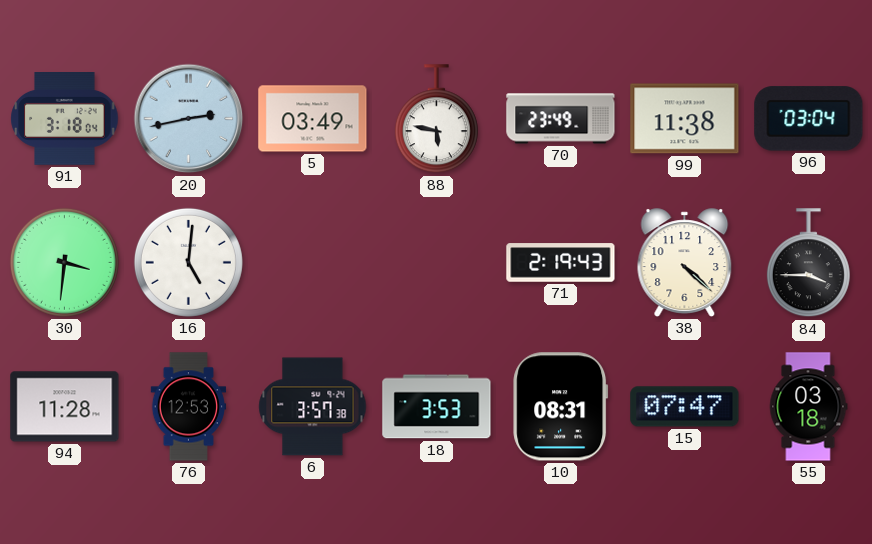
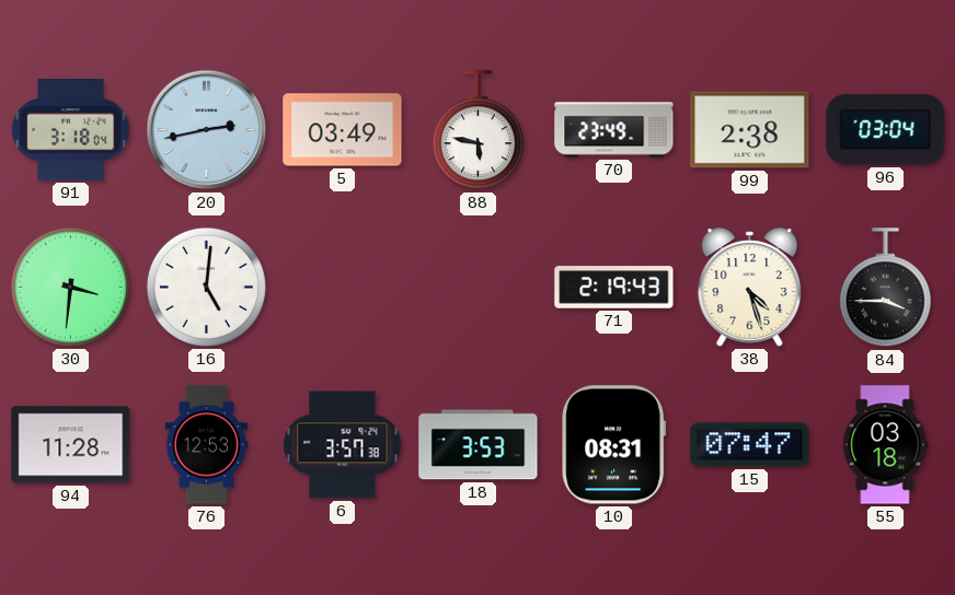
99: 11:38 -> 2:38 (750, 130)
38: 4:22 -> 4:27 (750, 288)
